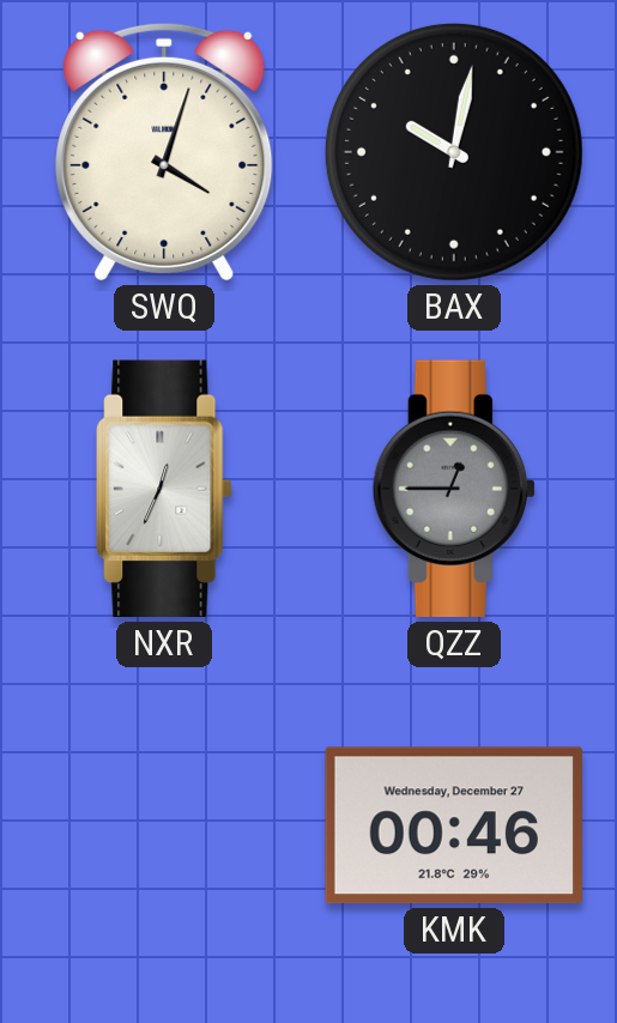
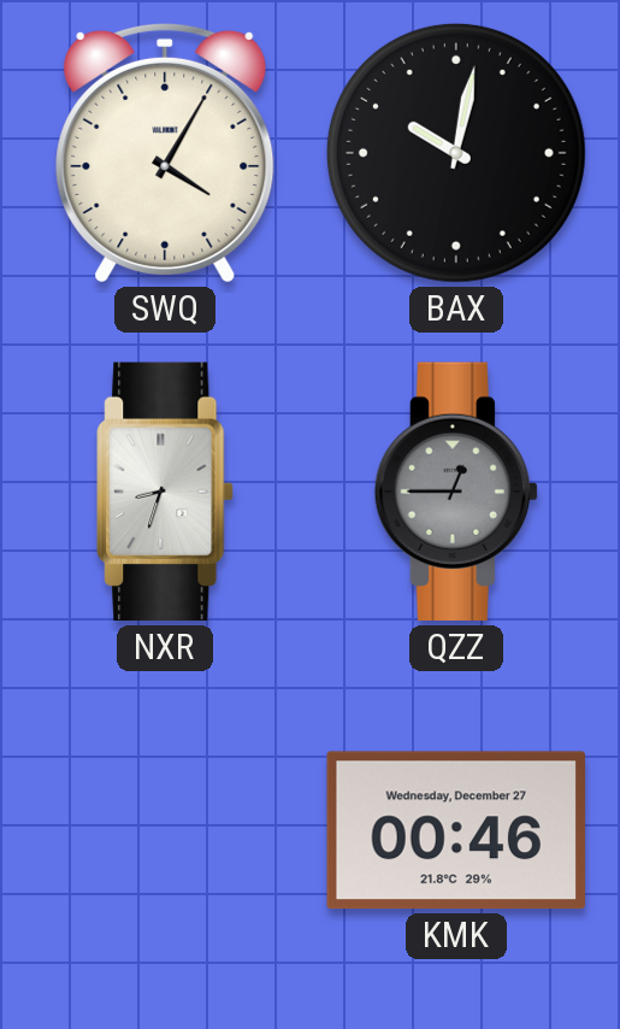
SWQ: 4:03 -> 4:05 (165, 153)
NXR: 12:34 -> 8:33 (165, 492)
